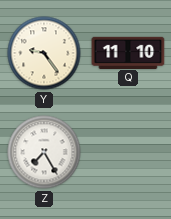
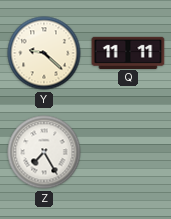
Y: 9:24 -> 9:22 (44, 53)
Q: 11:10 -> 11:11 (128, 52)
